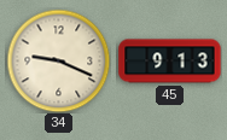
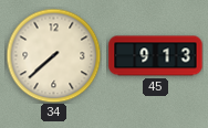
34: 9:19 -> 7:38 (53, 55)
